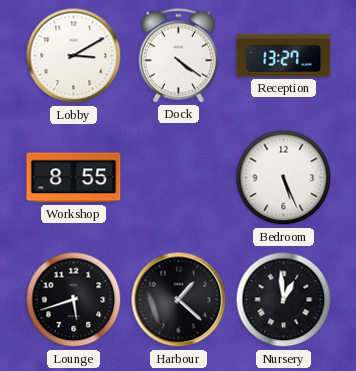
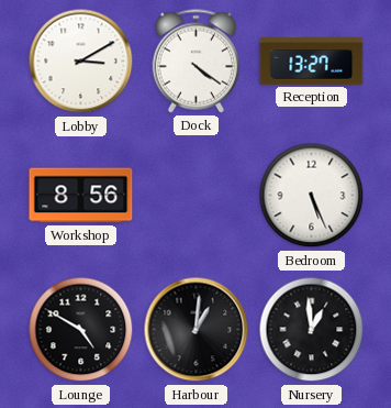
Workshop: 8:55 -> 8:56 (81, 196)
Lounge: 5:42 -> 4:50 (81, 330)
Harbour: 1:22 -> 1:01 (197, 330)
